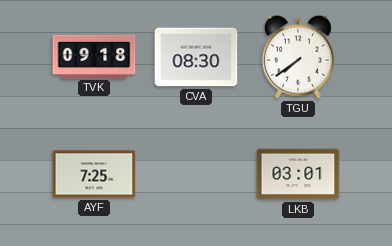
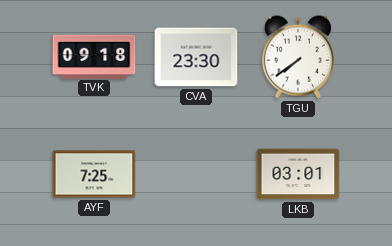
CVA: 08:30 -> 23:30 (196, 57)
